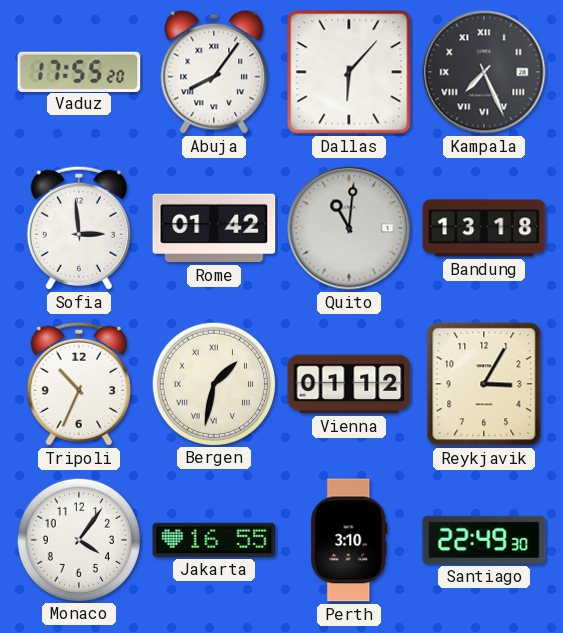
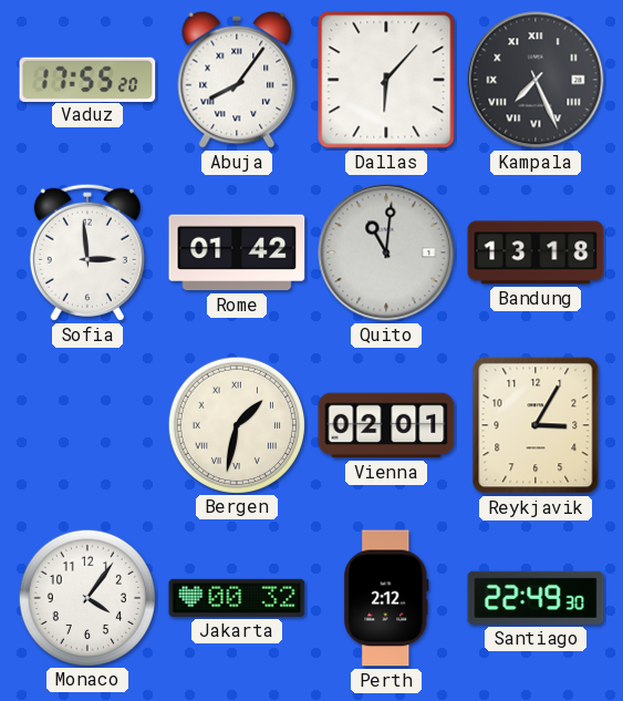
Tripoli: 10:34 -> none (79, 384)
Vienna: 01:12 -> 02:01 (386, 425)
Jakarta: 16:55 -> 00:32 (237, 598)
Perth: 3:10 -> 2:12 (386, 598)
